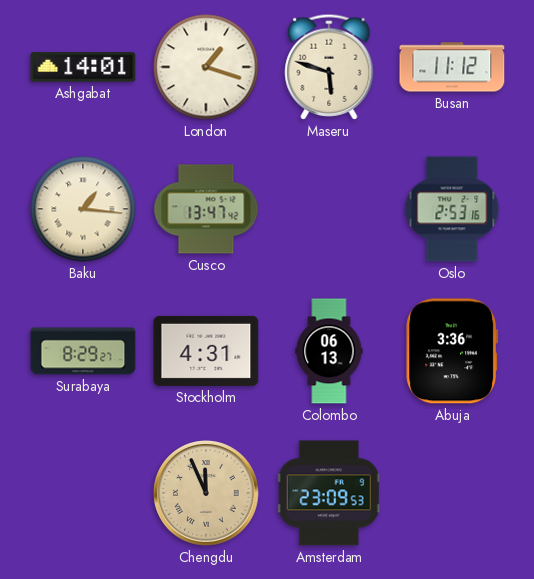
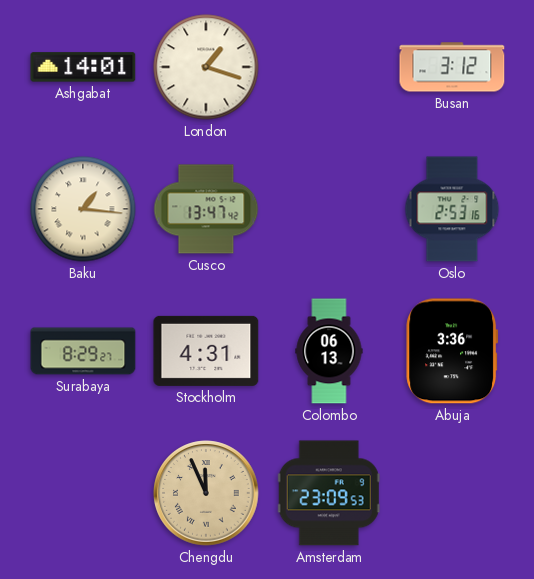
Maseru: 5:48 -> none (329, 67)
Busan: 11:12 -> 3:12 (452, 67)
